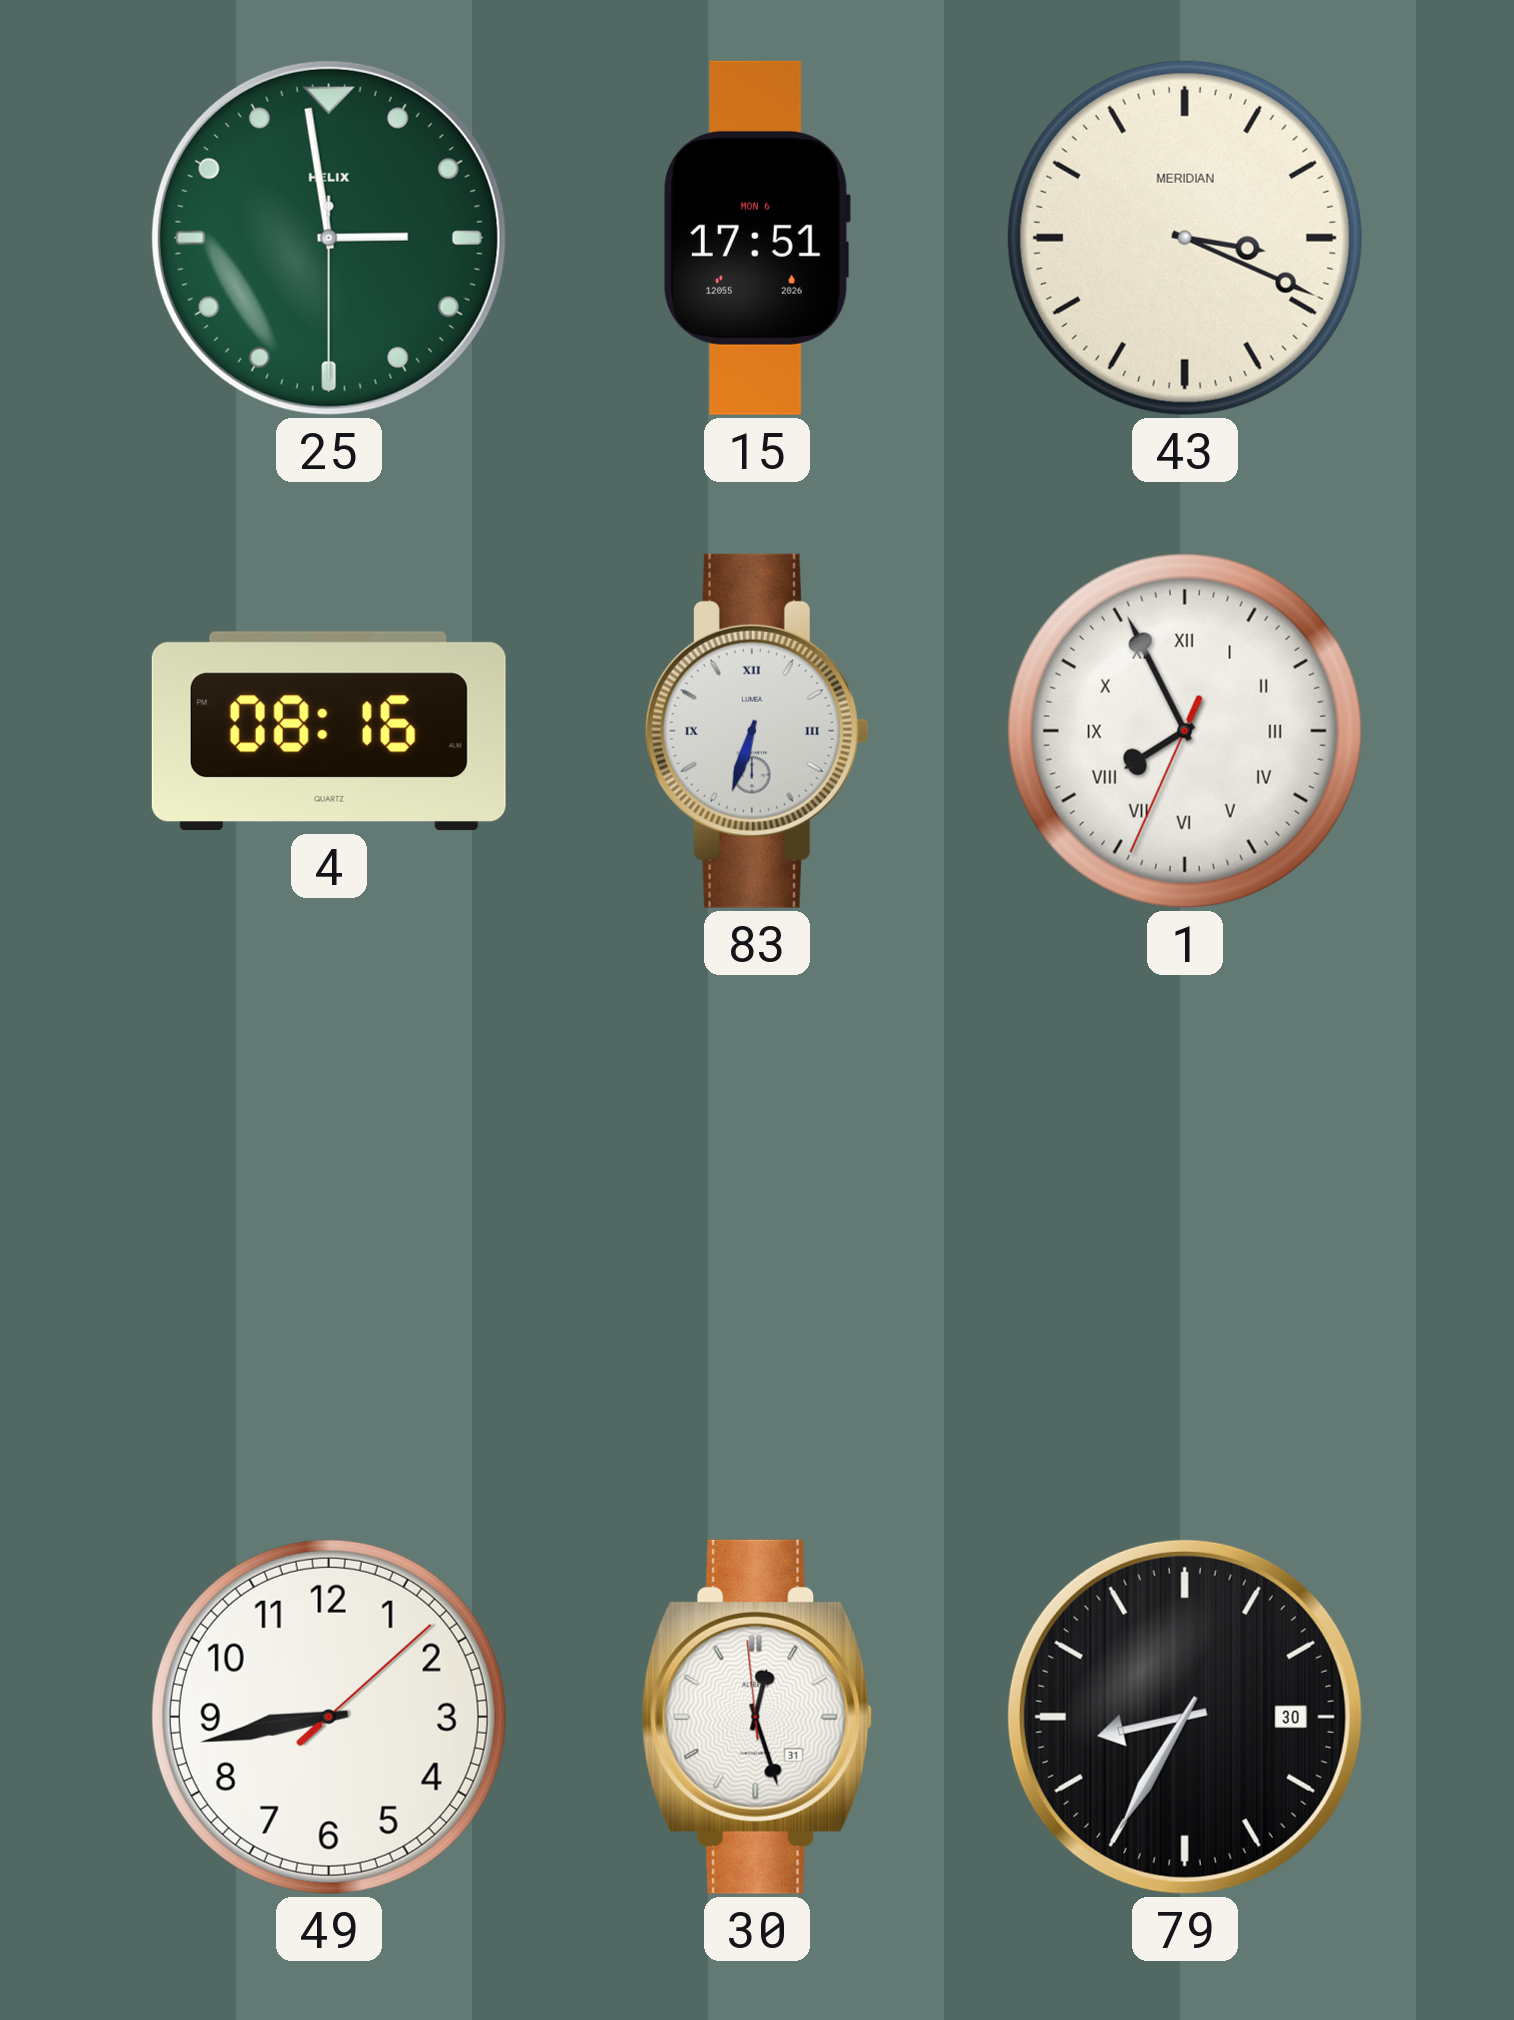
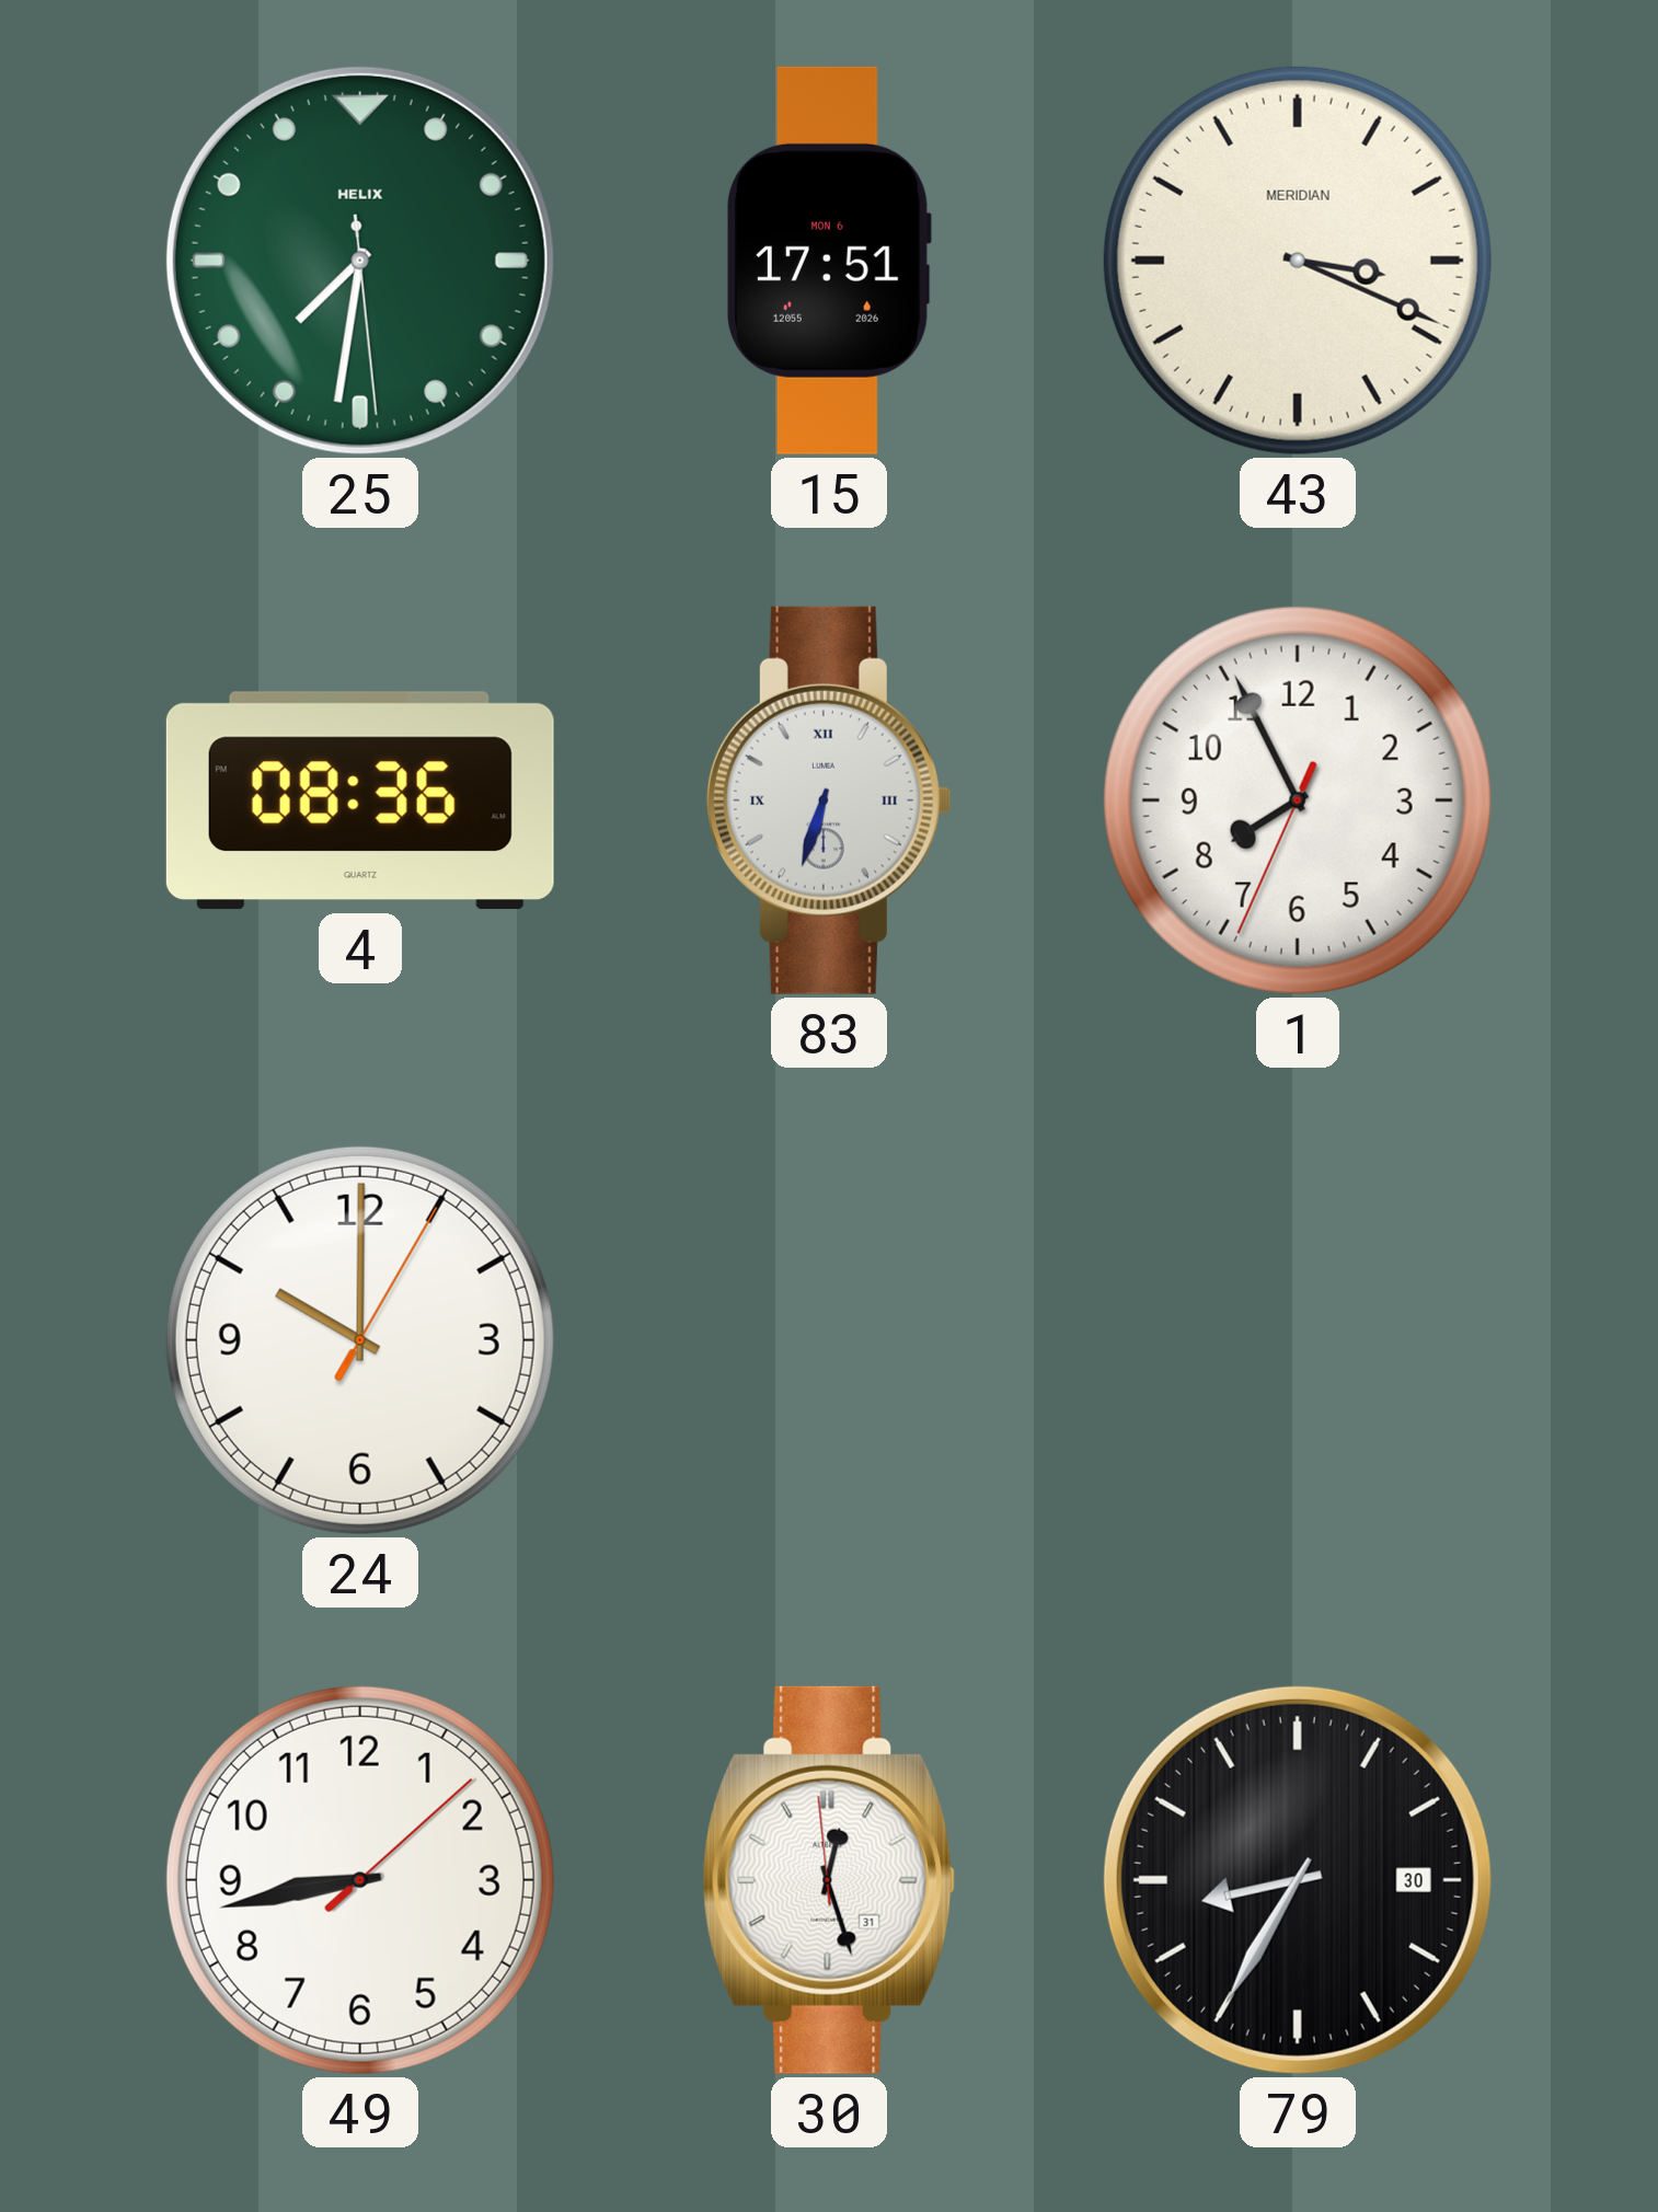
25: 2:58 -> 7:31 (360, 261)
4: 08:16 -> 08:36 (360, 800)
1 numerals: Roman -> Arabic (1298, 800)
24: none -> 10:00 (360, 1340)
